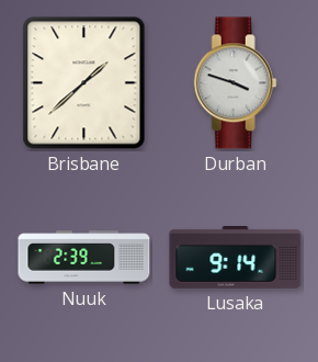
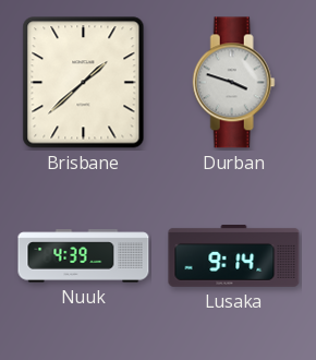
Nuuk: 2:39 -> 4:39 (84, 256)
